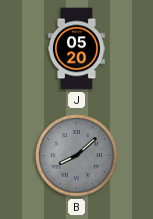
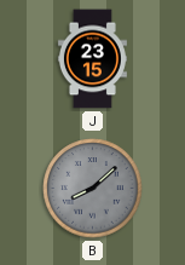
J: 05:20 -> 23:15 (92, 59)
